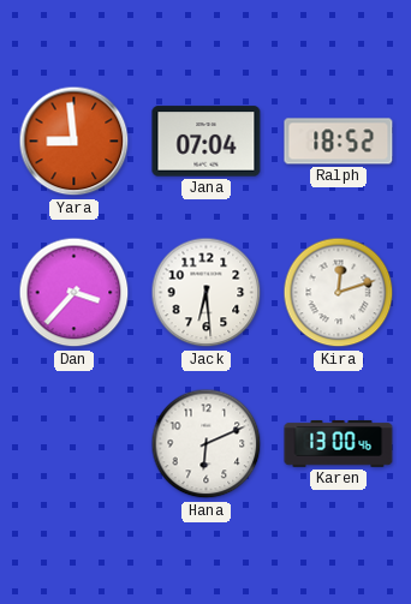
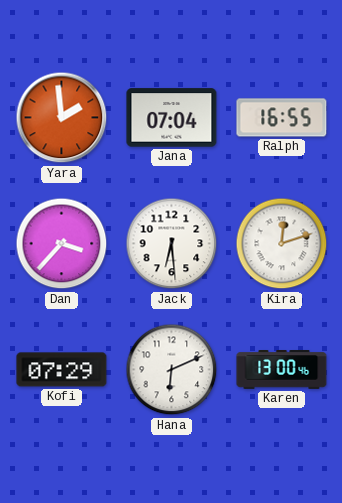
Yara: 8:59 -> 1:59 (62, 118)
Ralph: 18:52 -> 16:55 (282, 118)
Kofi: none -> 07:29 (62, 370)
